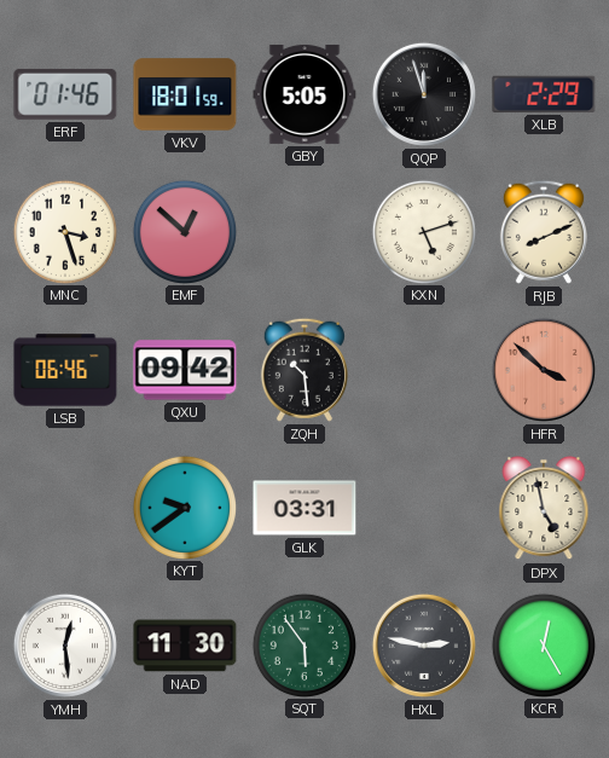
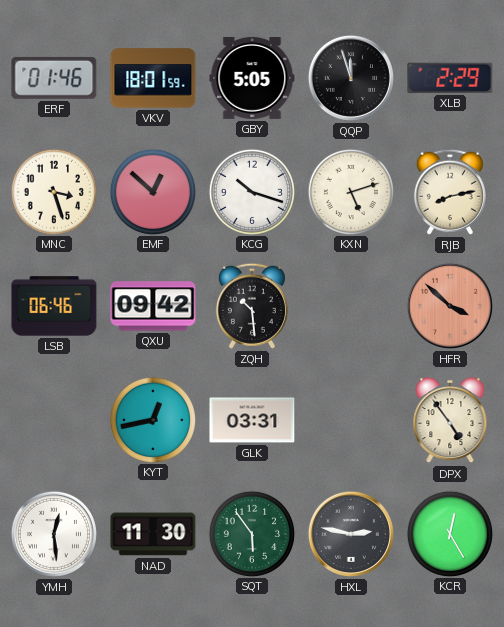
KCG: none -> 10:18 (251, 191)
RJB: 8:11 -> 8:13 (450, 192)
KYT: 9:39 -> 12:43 (152, 419)
DPX: 4:58 -> 4:54 (450, 420)
